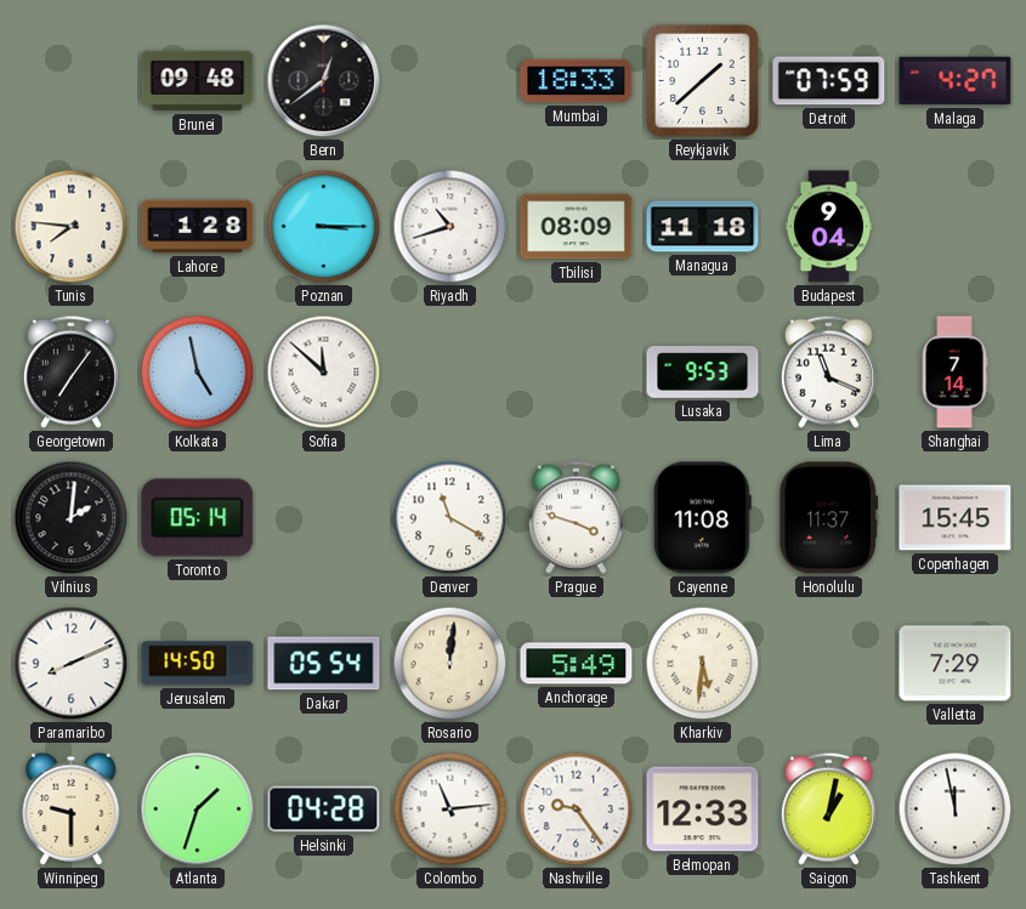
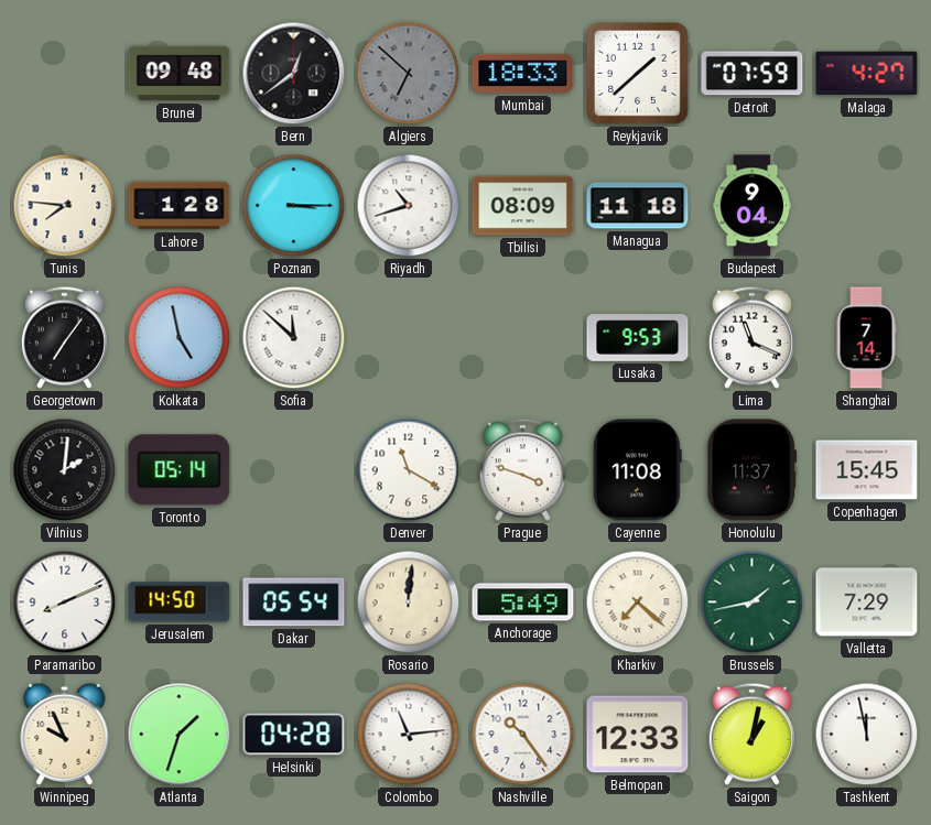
Algiers: none -> 6:52 (409, 74)
Kharkiv: 5:31 -> 7:22 (638, 603)
Brussels: none -> 1:43 (753, 603)
Winnipeg: 9:30 -> 9:56 (65, 734)
Nashville: 9:24 -> 10:24 (523, 735)
